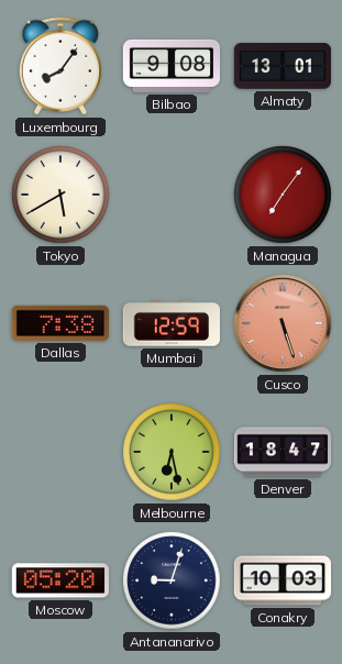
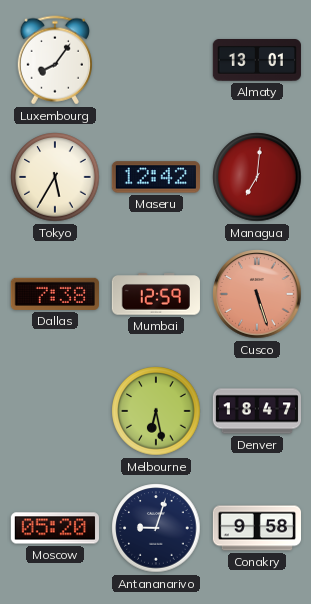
Bilbao: 9:08 -> none (170, 66)
Tokyo: 5:40 -> 5:35 (55, 177)
Maseru: none -> 12:42 (156, 177)
Managua: 7:06 -> 7:01 (257, 177)
Conakry: 10:03 -> 9:58 (256, 528)
